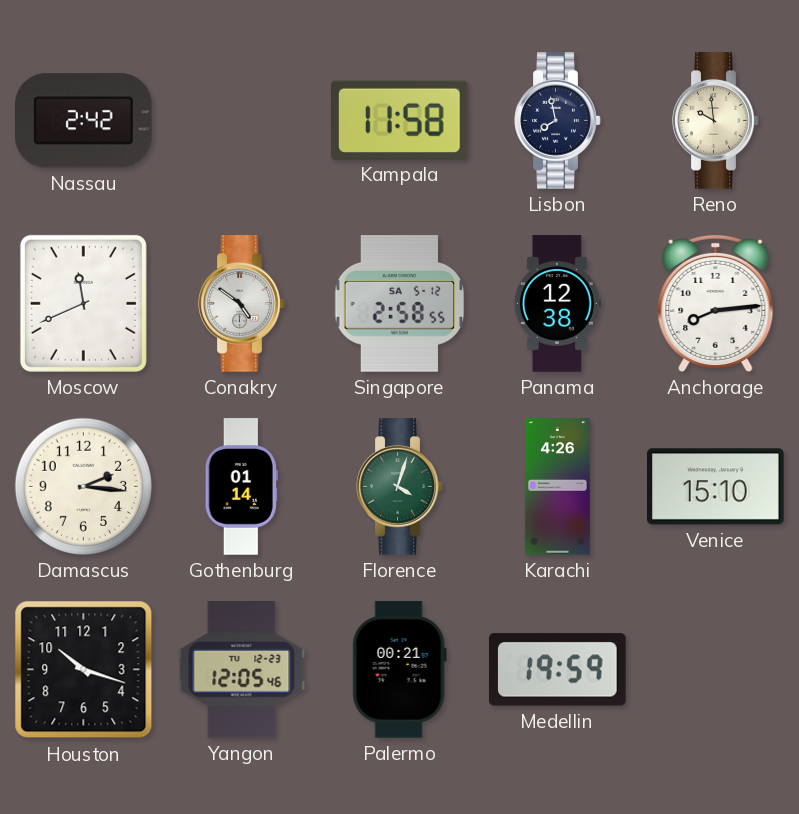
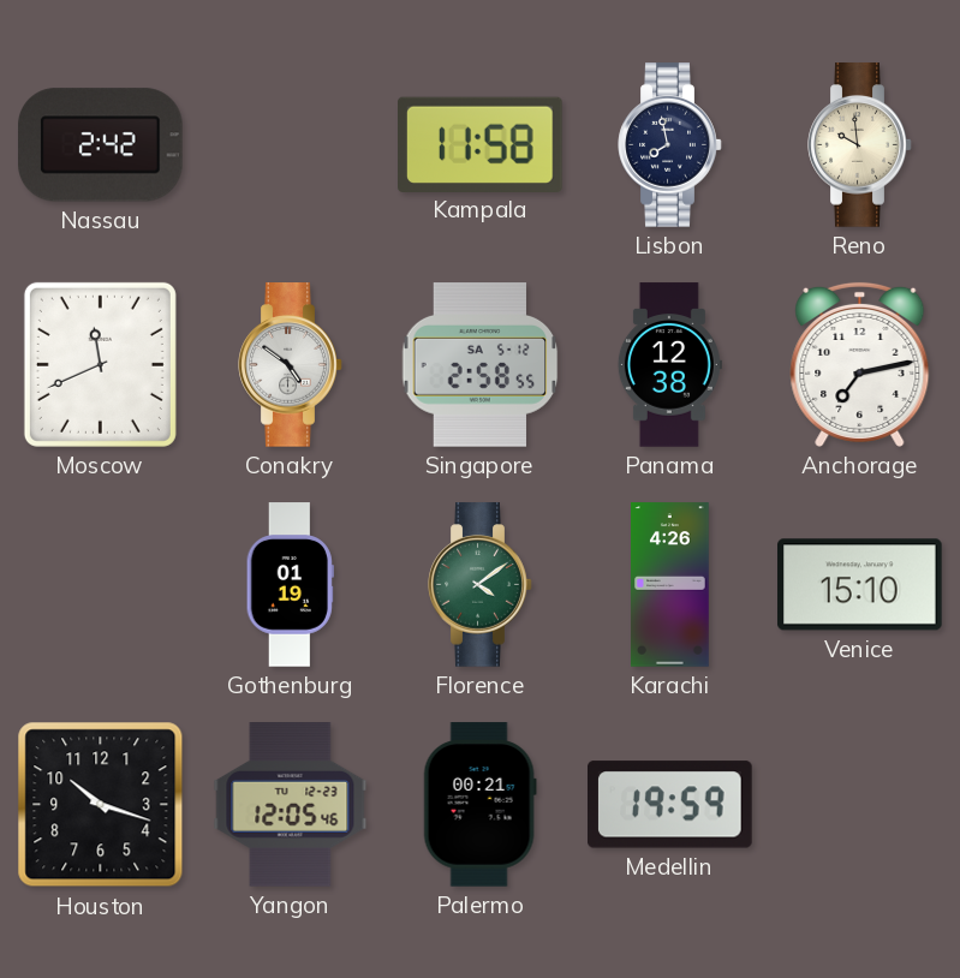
Anchorage: 8:14 -> 7:13 (860, 364)
Damascus: 2:16 -> none (83, 486)
Gothenburg: 01:14 -> 01:19 (290, 585)
Florence: 4:03 -> 4:09 (481, 585)
